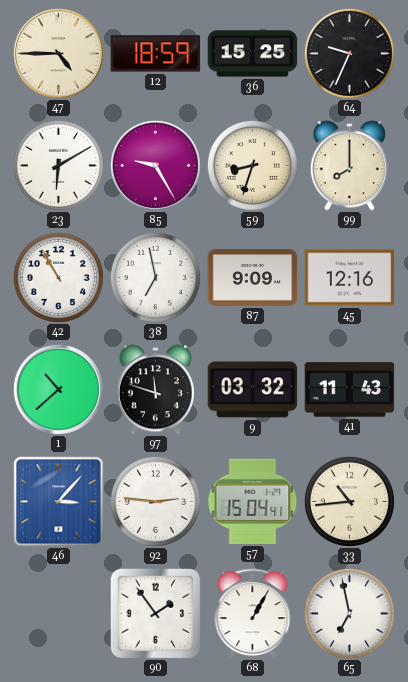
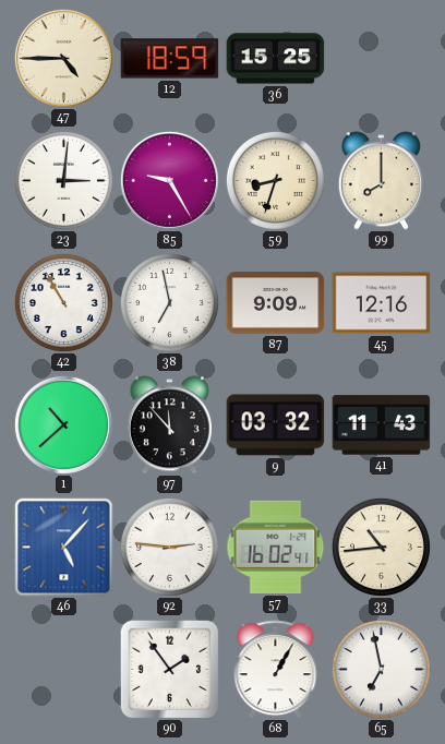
64: 9:34 -> none (349, 53)
23: 6:10 -> 3:01 (63, 180)
97: 11:48 -> 11:53 (169, 425)
46: 3:07 -> 5:07 (64, 548)
57: 15:04 -> 16:02 (276, 547)
